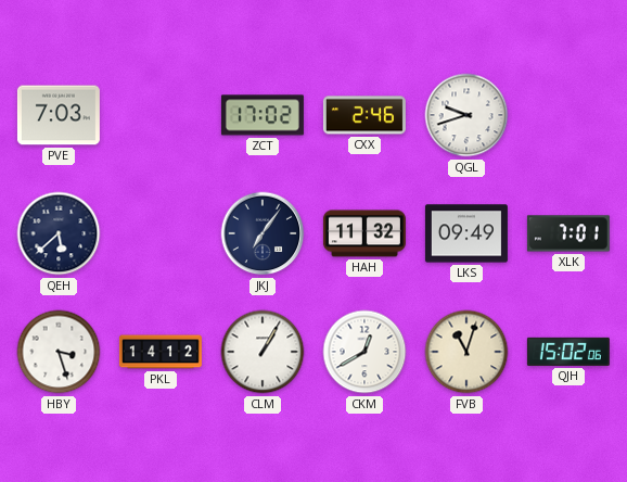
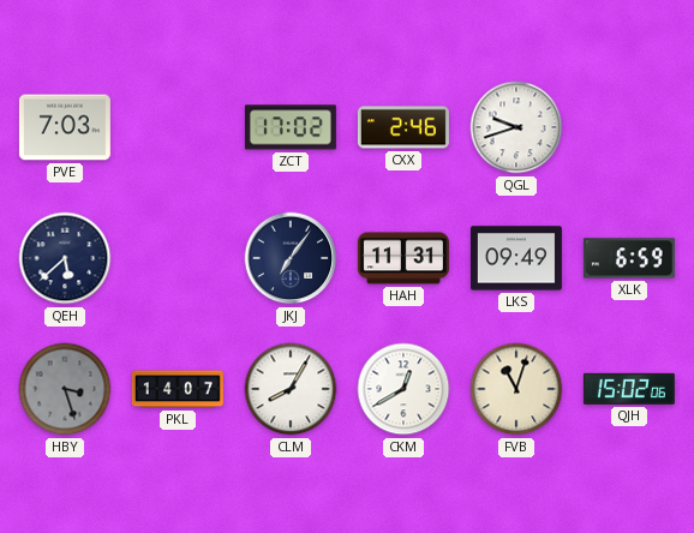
HAH: 11:32 -> 11:31 (403, 258)
XLK: 7:01 -> 6:59 (629, 258)
HBY dial: white -> grey (65, 389)
PKL: 14:12 -> 14:07 (178, 389)
CLM: 1:05 -> 8:05 (291, 389)
